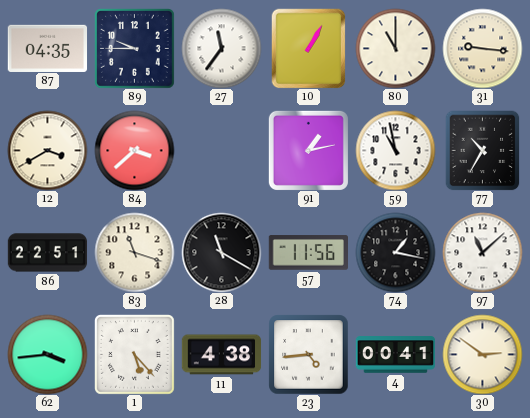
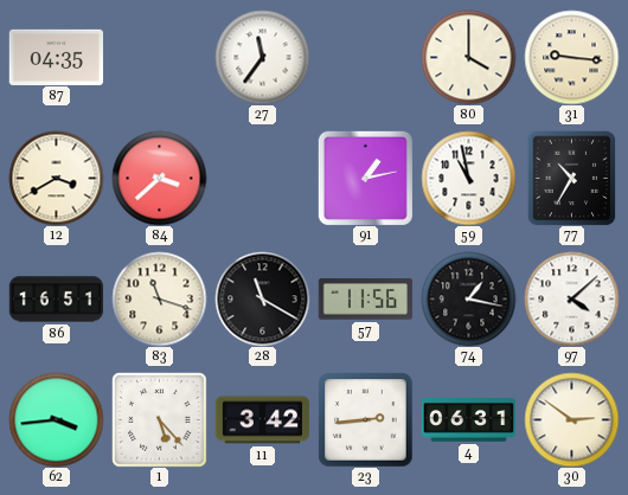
89: 9:45 -> none (135, 49)
10: 1:05 -> none (309, 48)
80: 11:00 -> 4:00 (468, 57)
86: 22:51 -> 16:51 (56, 300)
97: 11:08 -> 4:08 (571, 298)
11: 4:38 -> 3:42 (262, 420)
23: 4:44 -> 2:44 (365, 419)
4: 00:41 -> 06:31 (468, 420)
